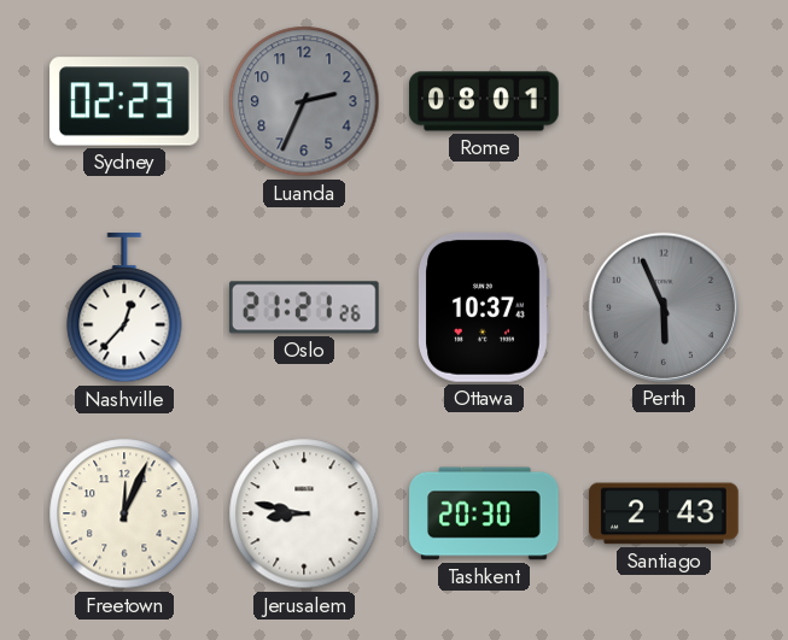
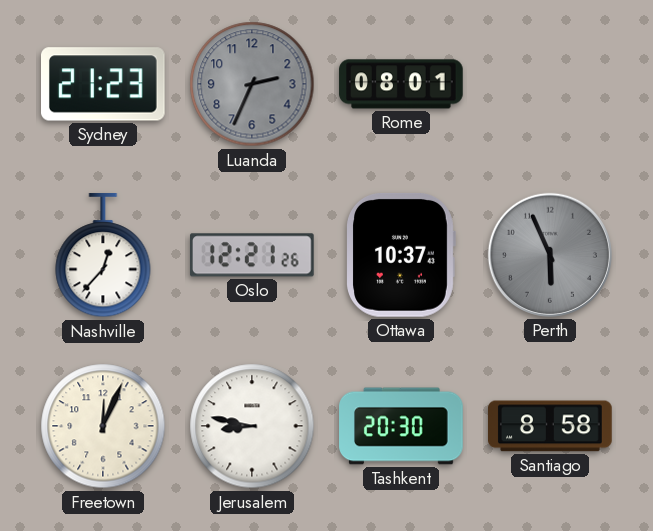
Sydney: 02:23 -> 21:23 (104, 84)
Oslo: 21:21 -> 12:21 (252, 255)
Santiago: 2:43 -> 8:58 (551, 426)
